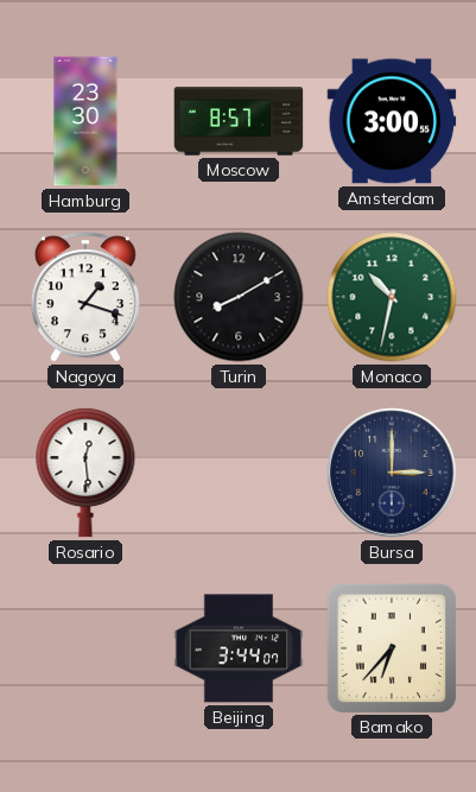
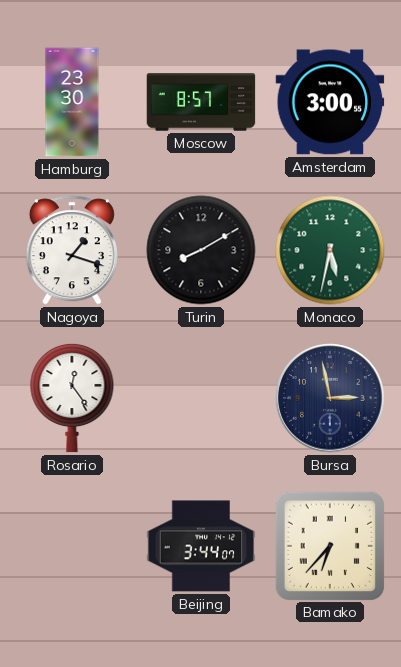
Monaco: 10:32 -> 5:32 (330, 250)
Rosario: 12:29 -> 12:24 (72, 398)
Bursa: 3:00 -> 2:58 (330, 398)
